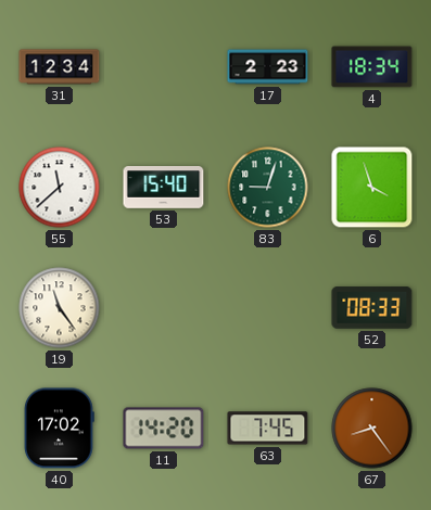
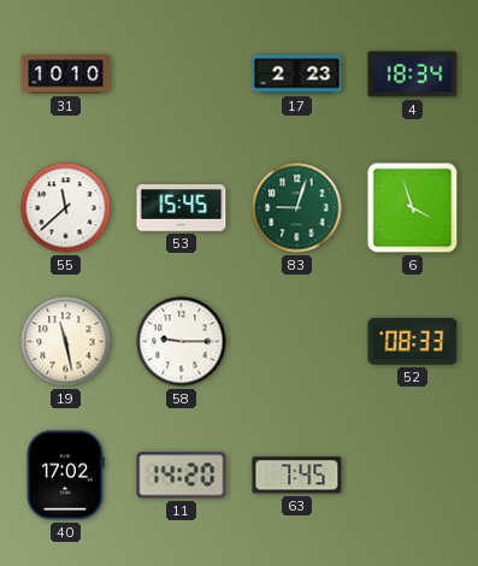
31: 12:34 -> 10:10 (66, 75)
53: 15:40 -> 15:45 (182, 208)
19: 11:24 -> 11:28 (66, 342)
58: none -> 9:15 (182, 342)
67: 8:24 -> none (372, 429)
